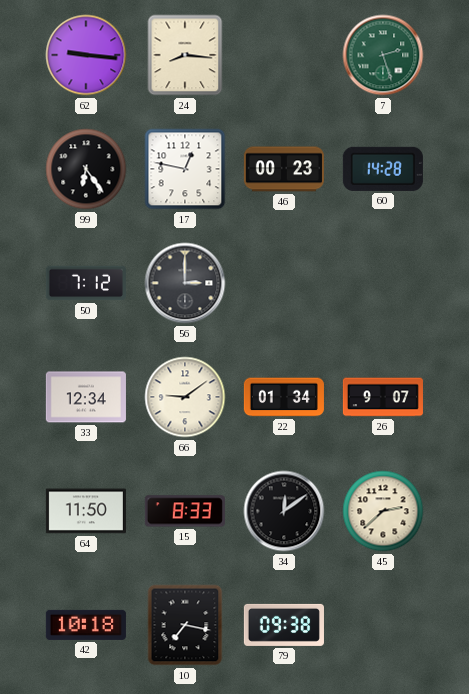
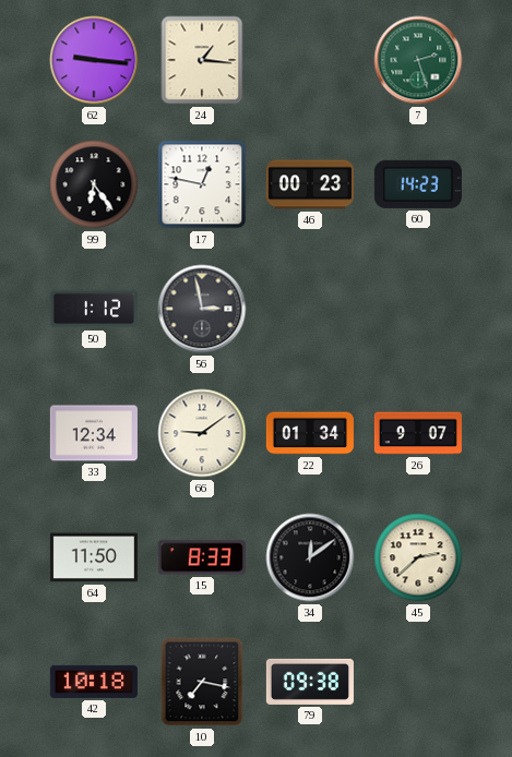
24: 8:16 -> 1:16 (202, 60)
60: 14:28 -> 14:23 (418, 184)
50: 7:12 -> 1:12 (94, 309)
56: 3:00 -> 2:58 (202, 309)
